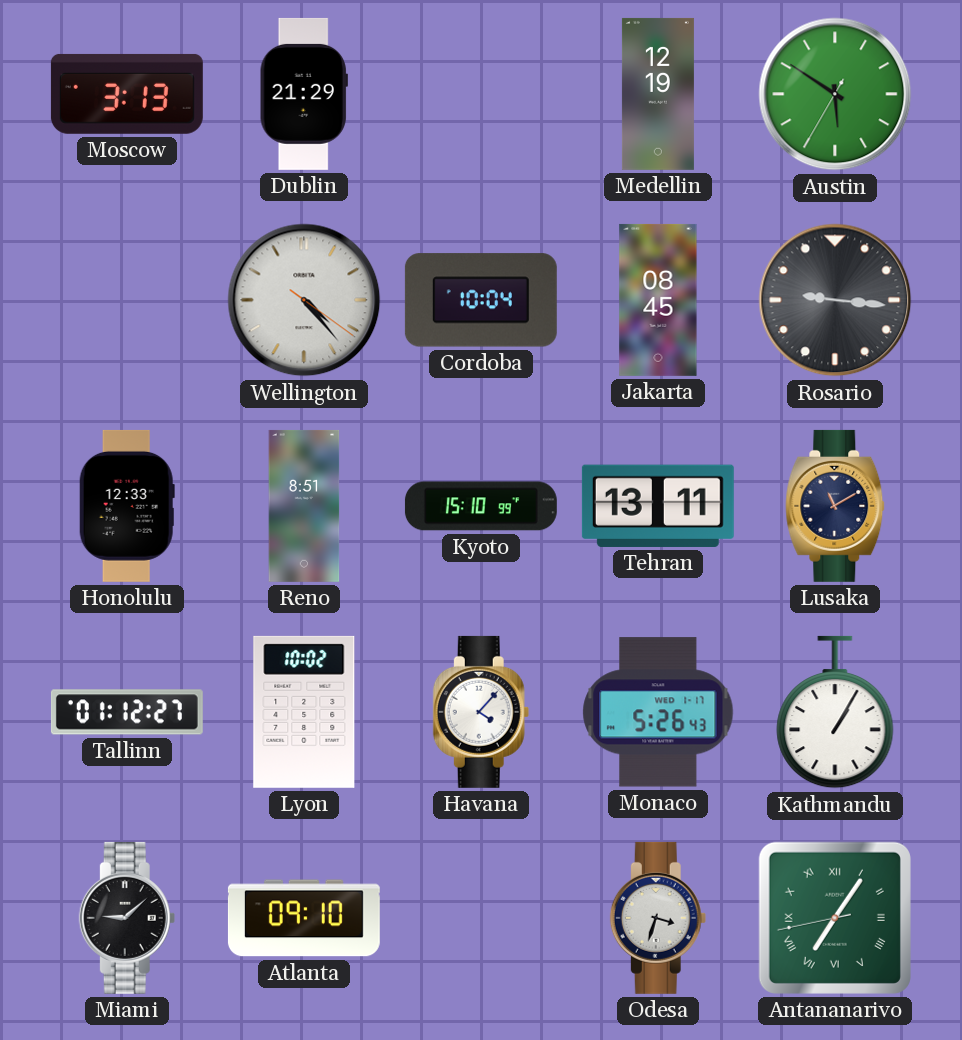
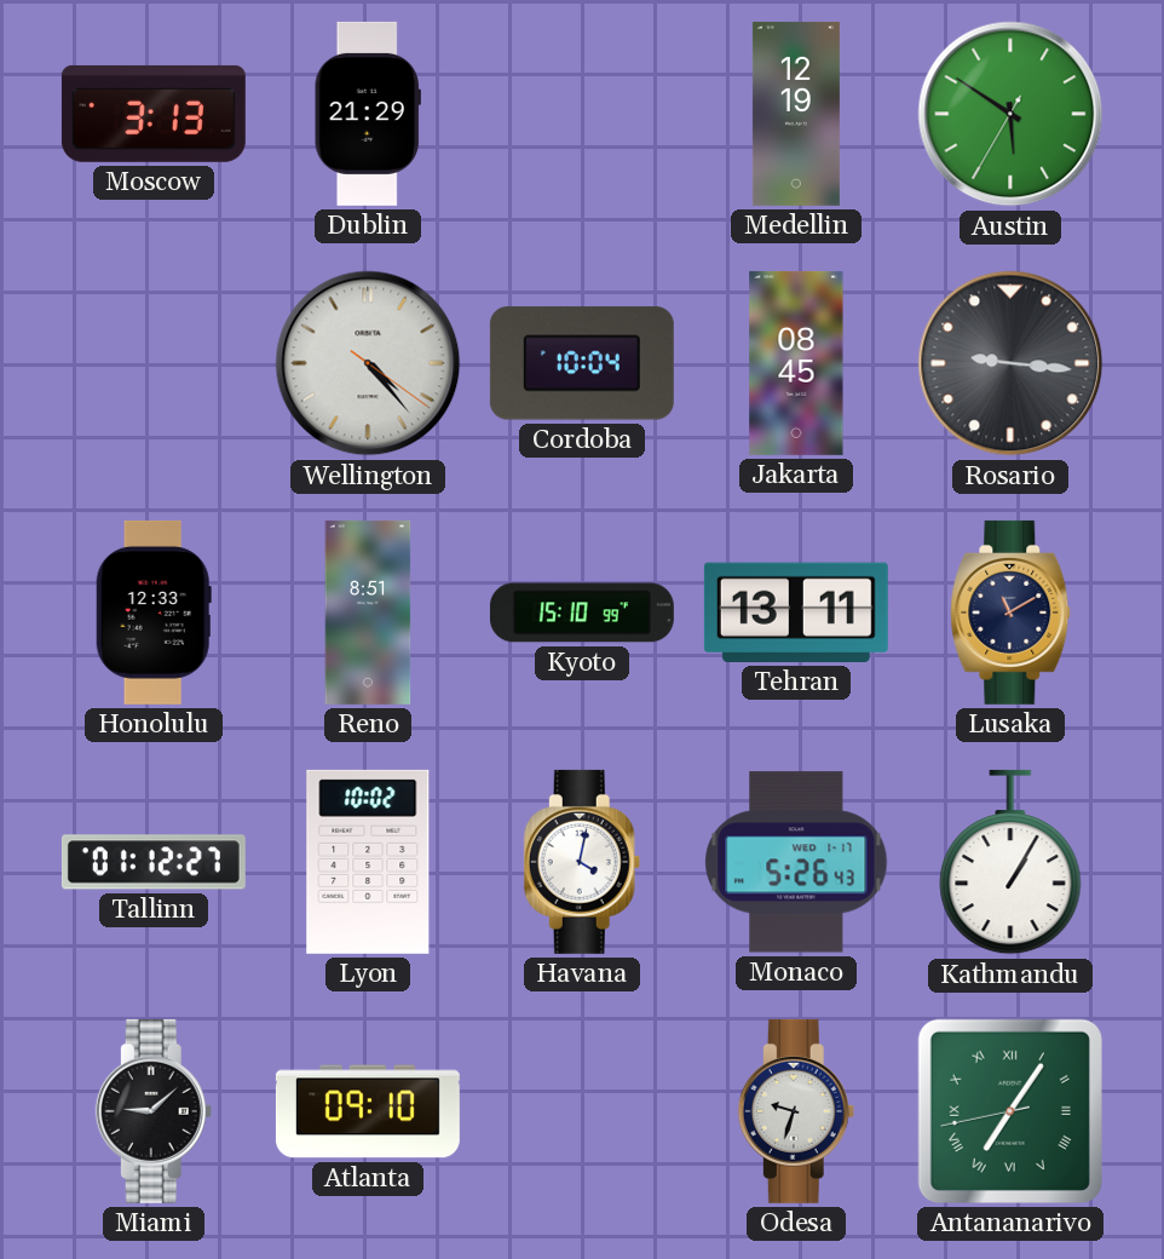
Havana: 4:07 -> 4:02 (582, 862)
Odesa: 3:33 -> 9:33 (796, 1111)
